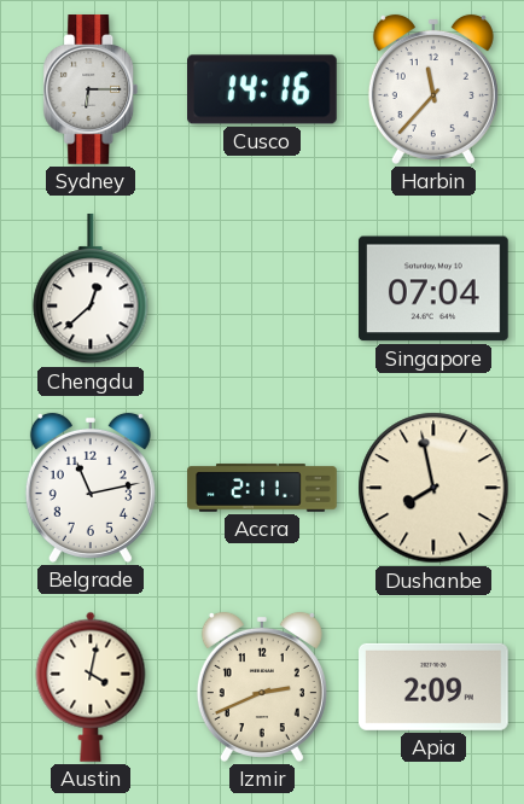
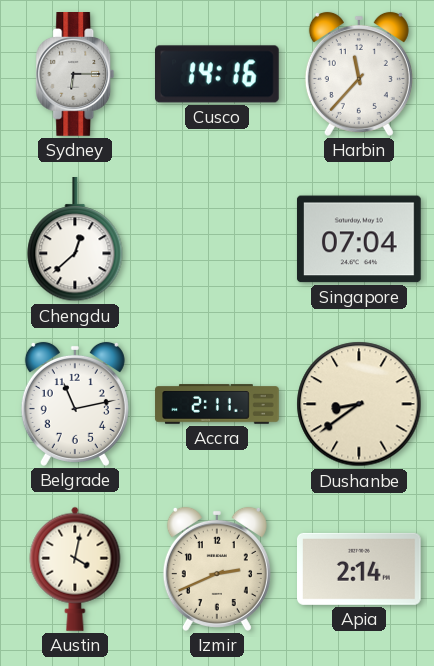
Dushanbe: 7:58 -> 8:39 (359, 404)
Apia: 2:09 -> 2:14 (360, 569)
